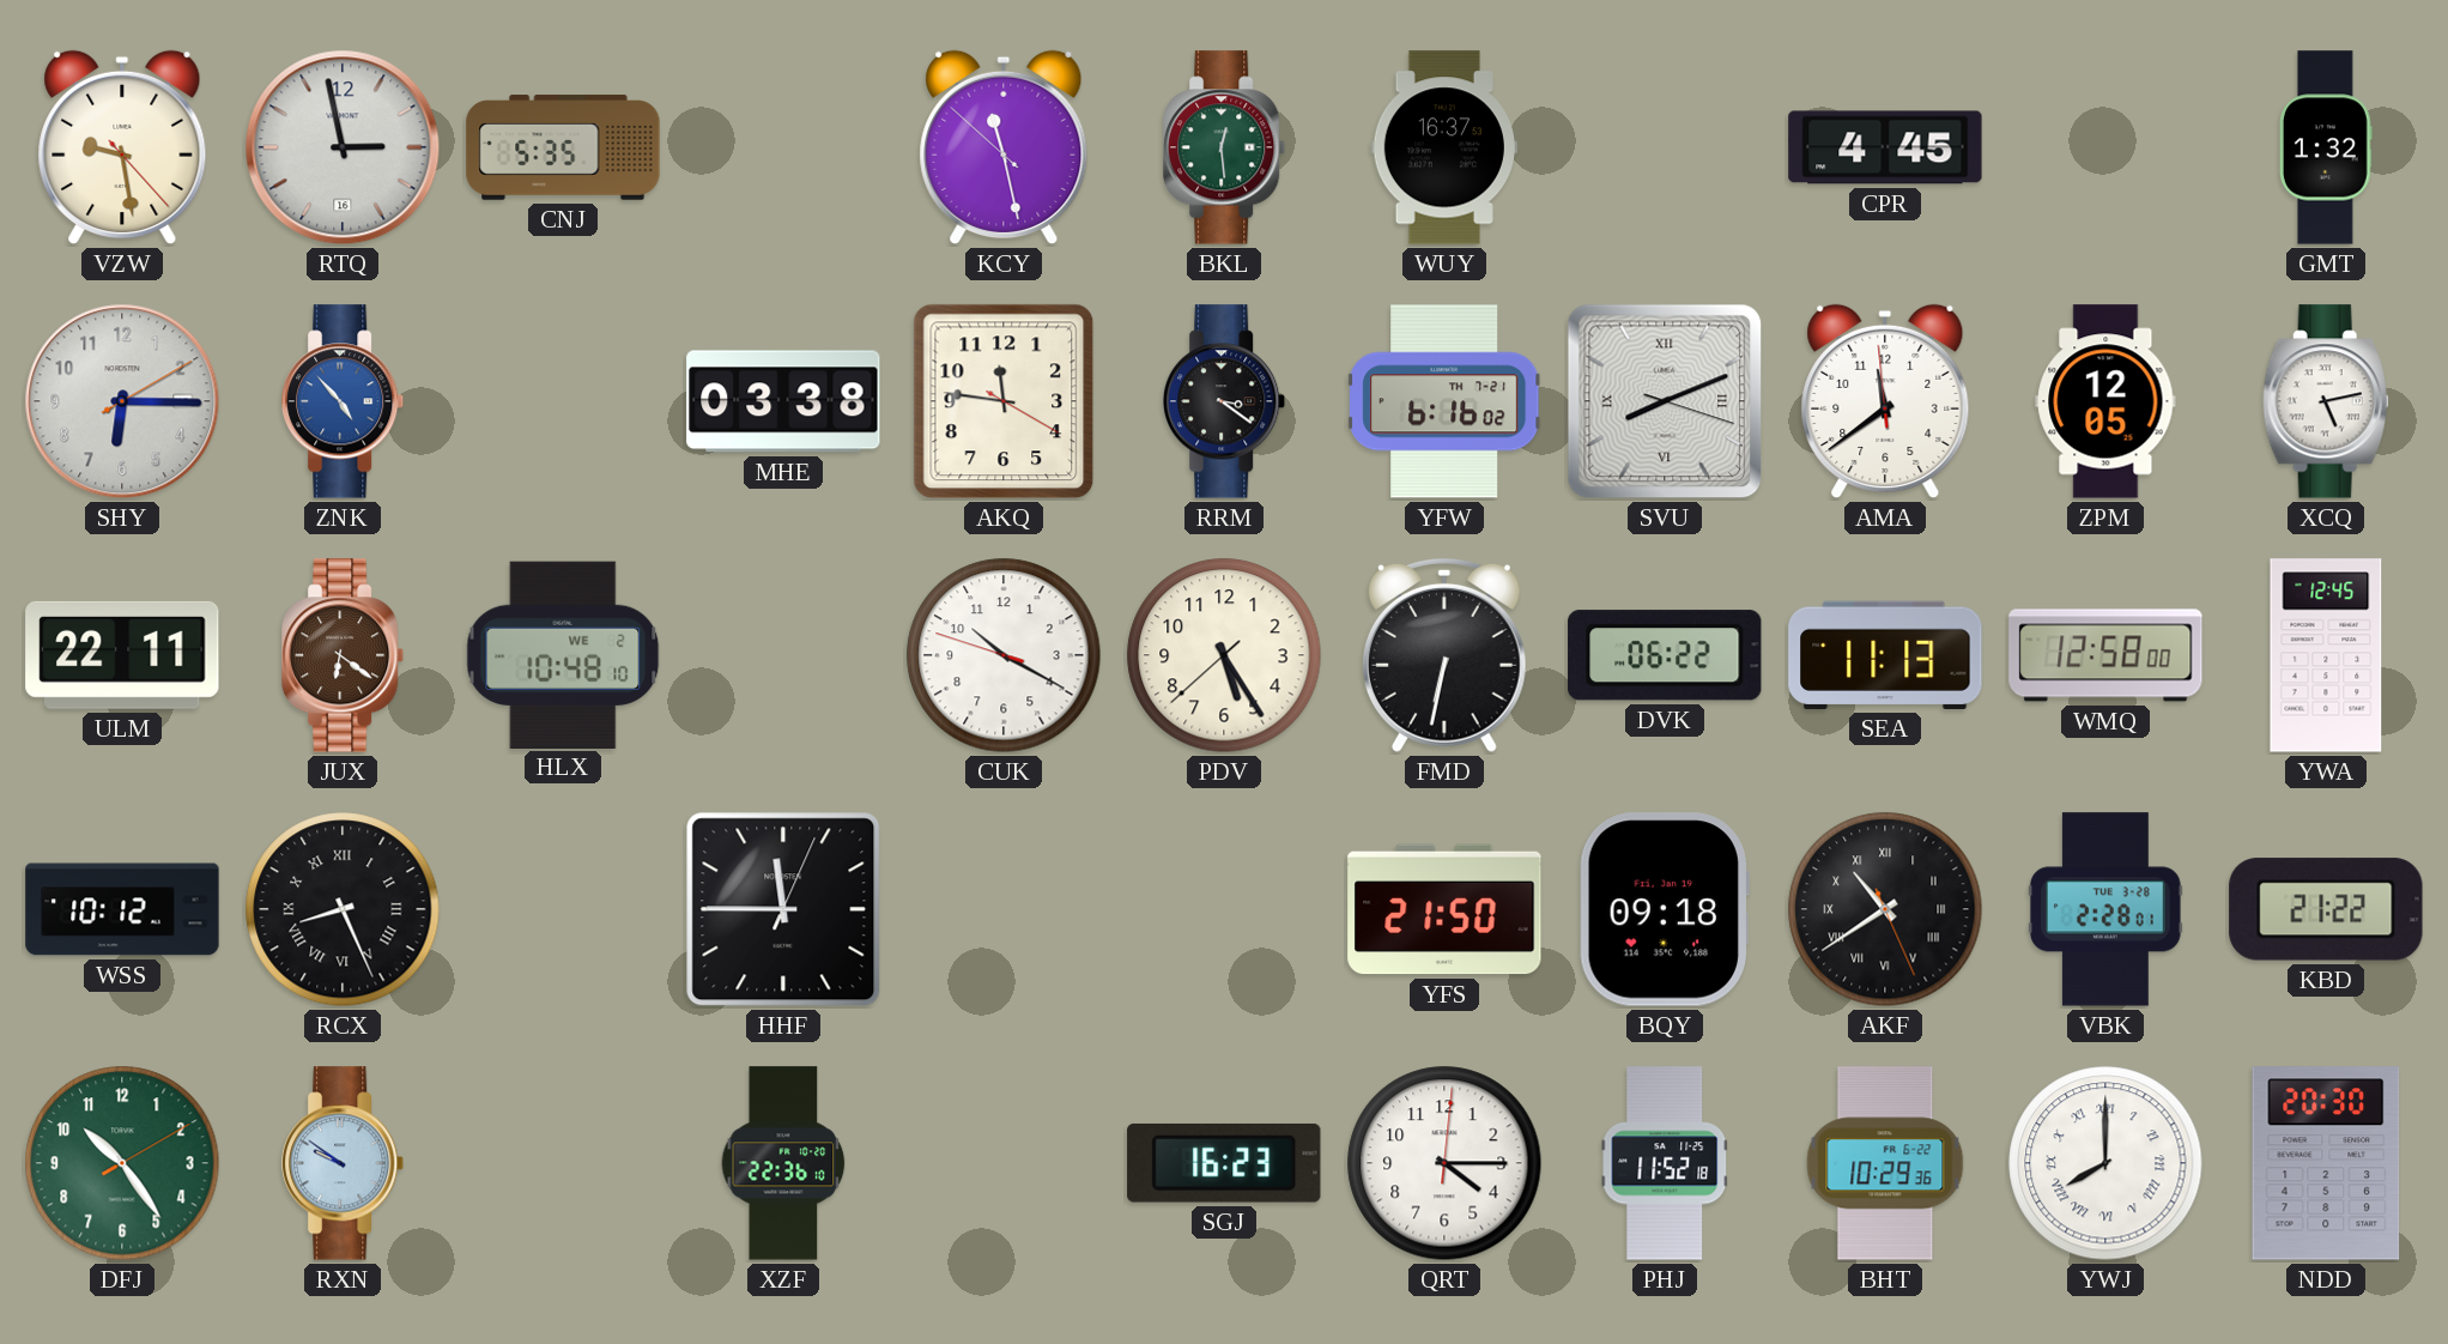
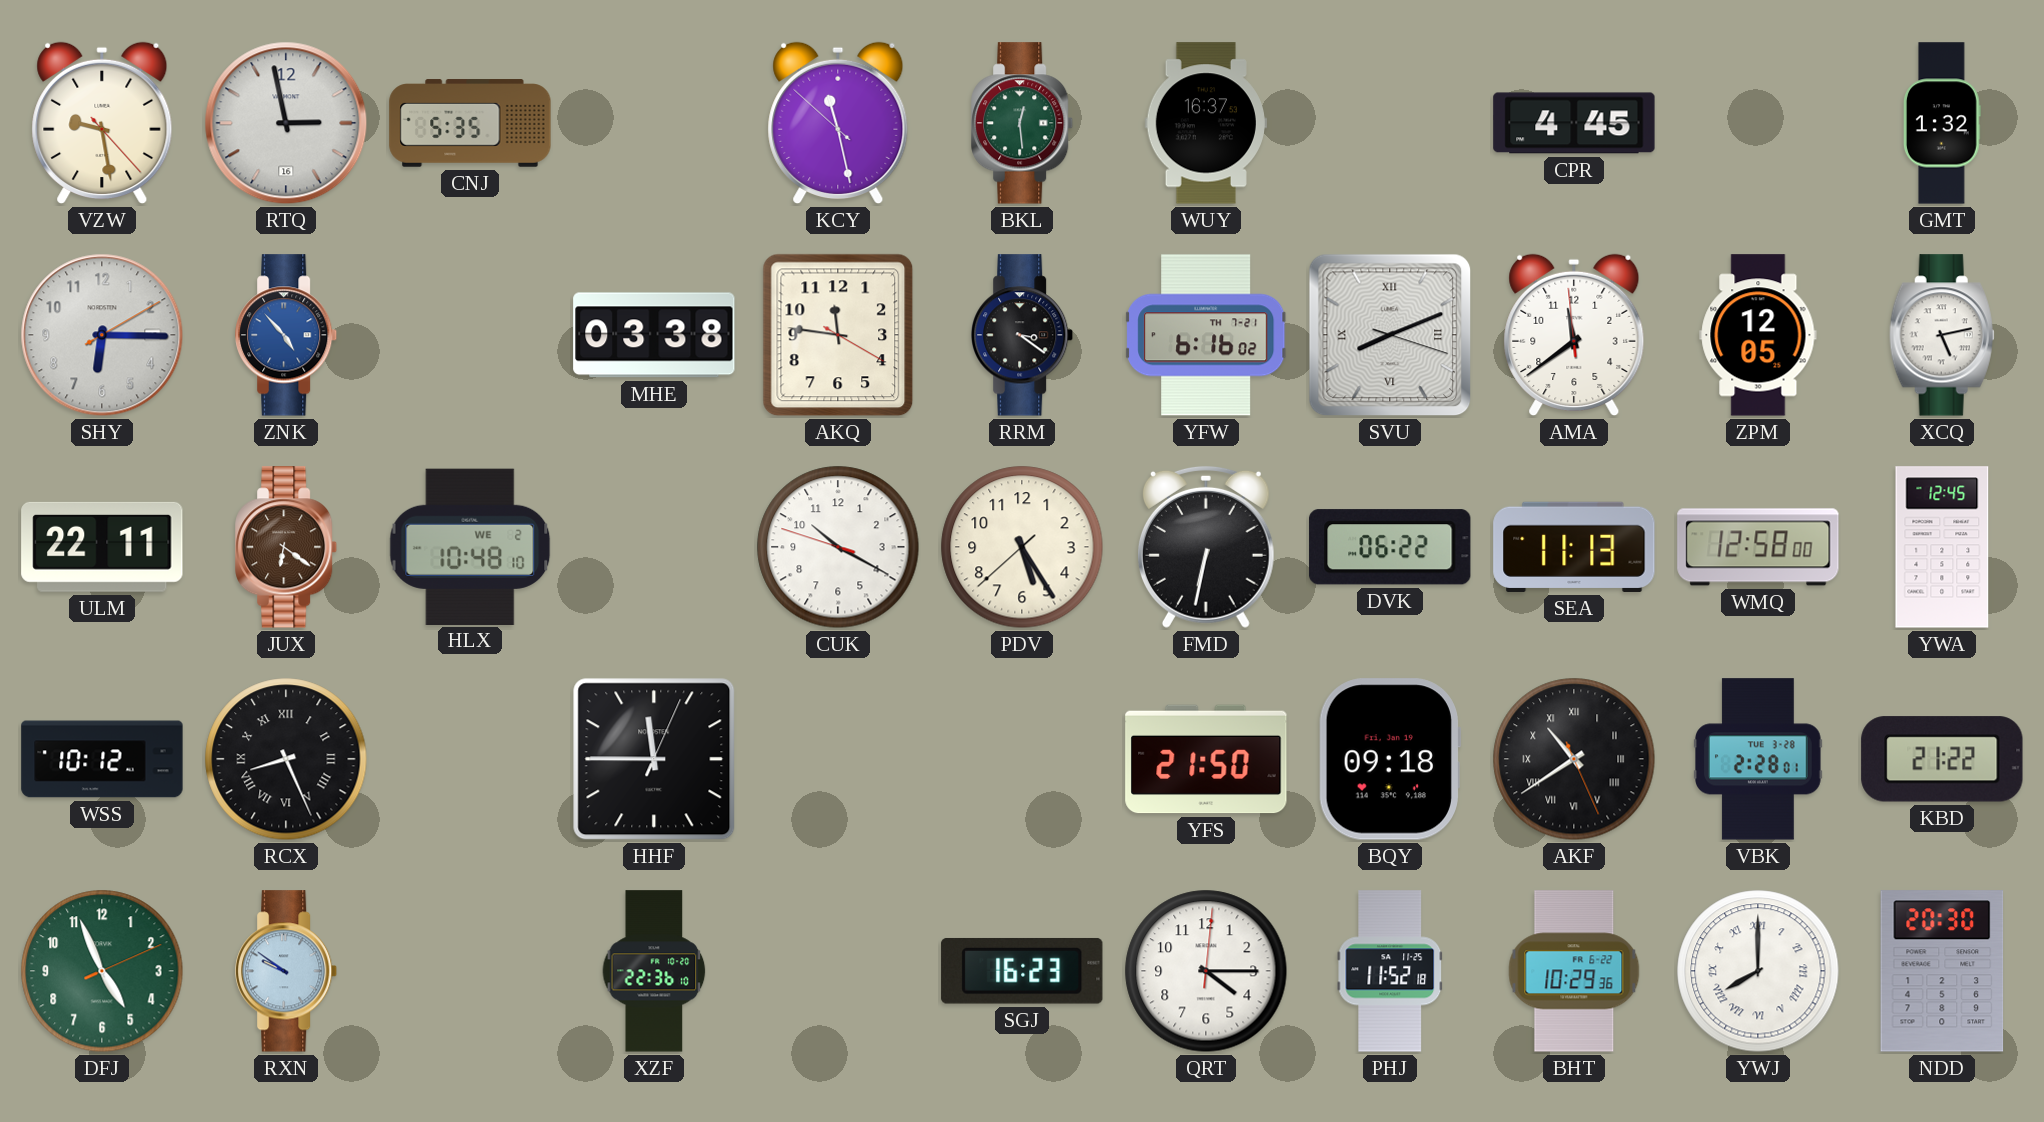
DFJ: 10:24 -> 4:56 (102, 971)
